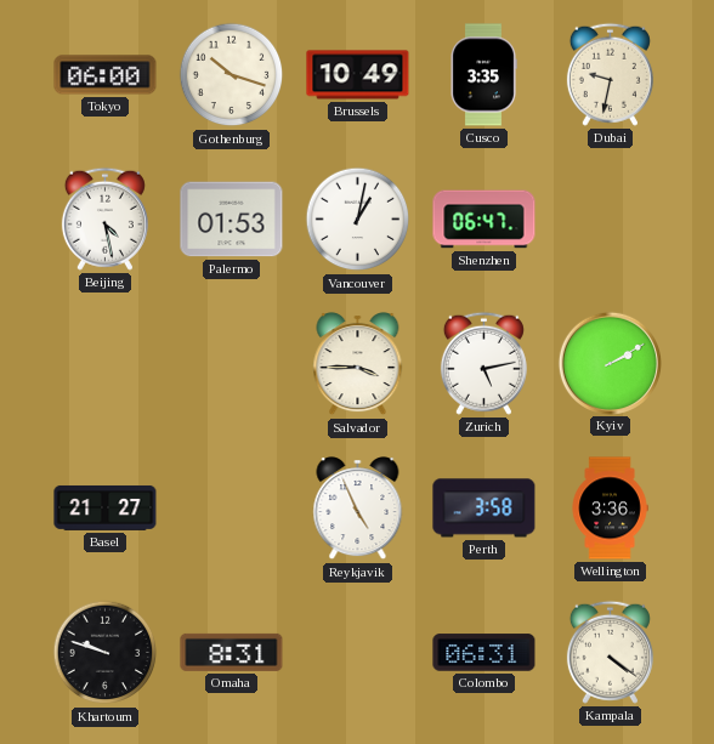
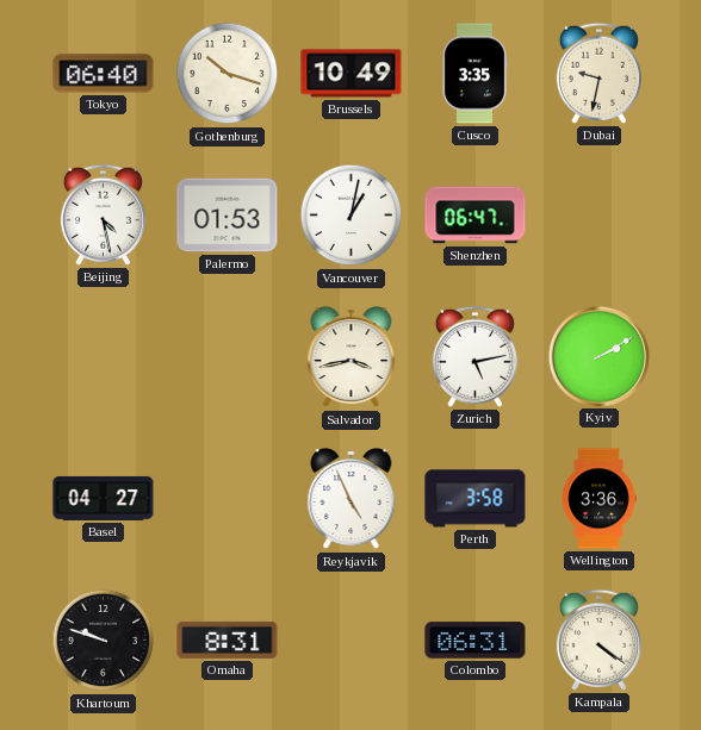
Tokyo: 06:00 -> 06:40 (104, 74)
Salvador: 3:45 -> 3:43 (352, 357)
Basel: 21:27 -> 04:27 (104, 498)
